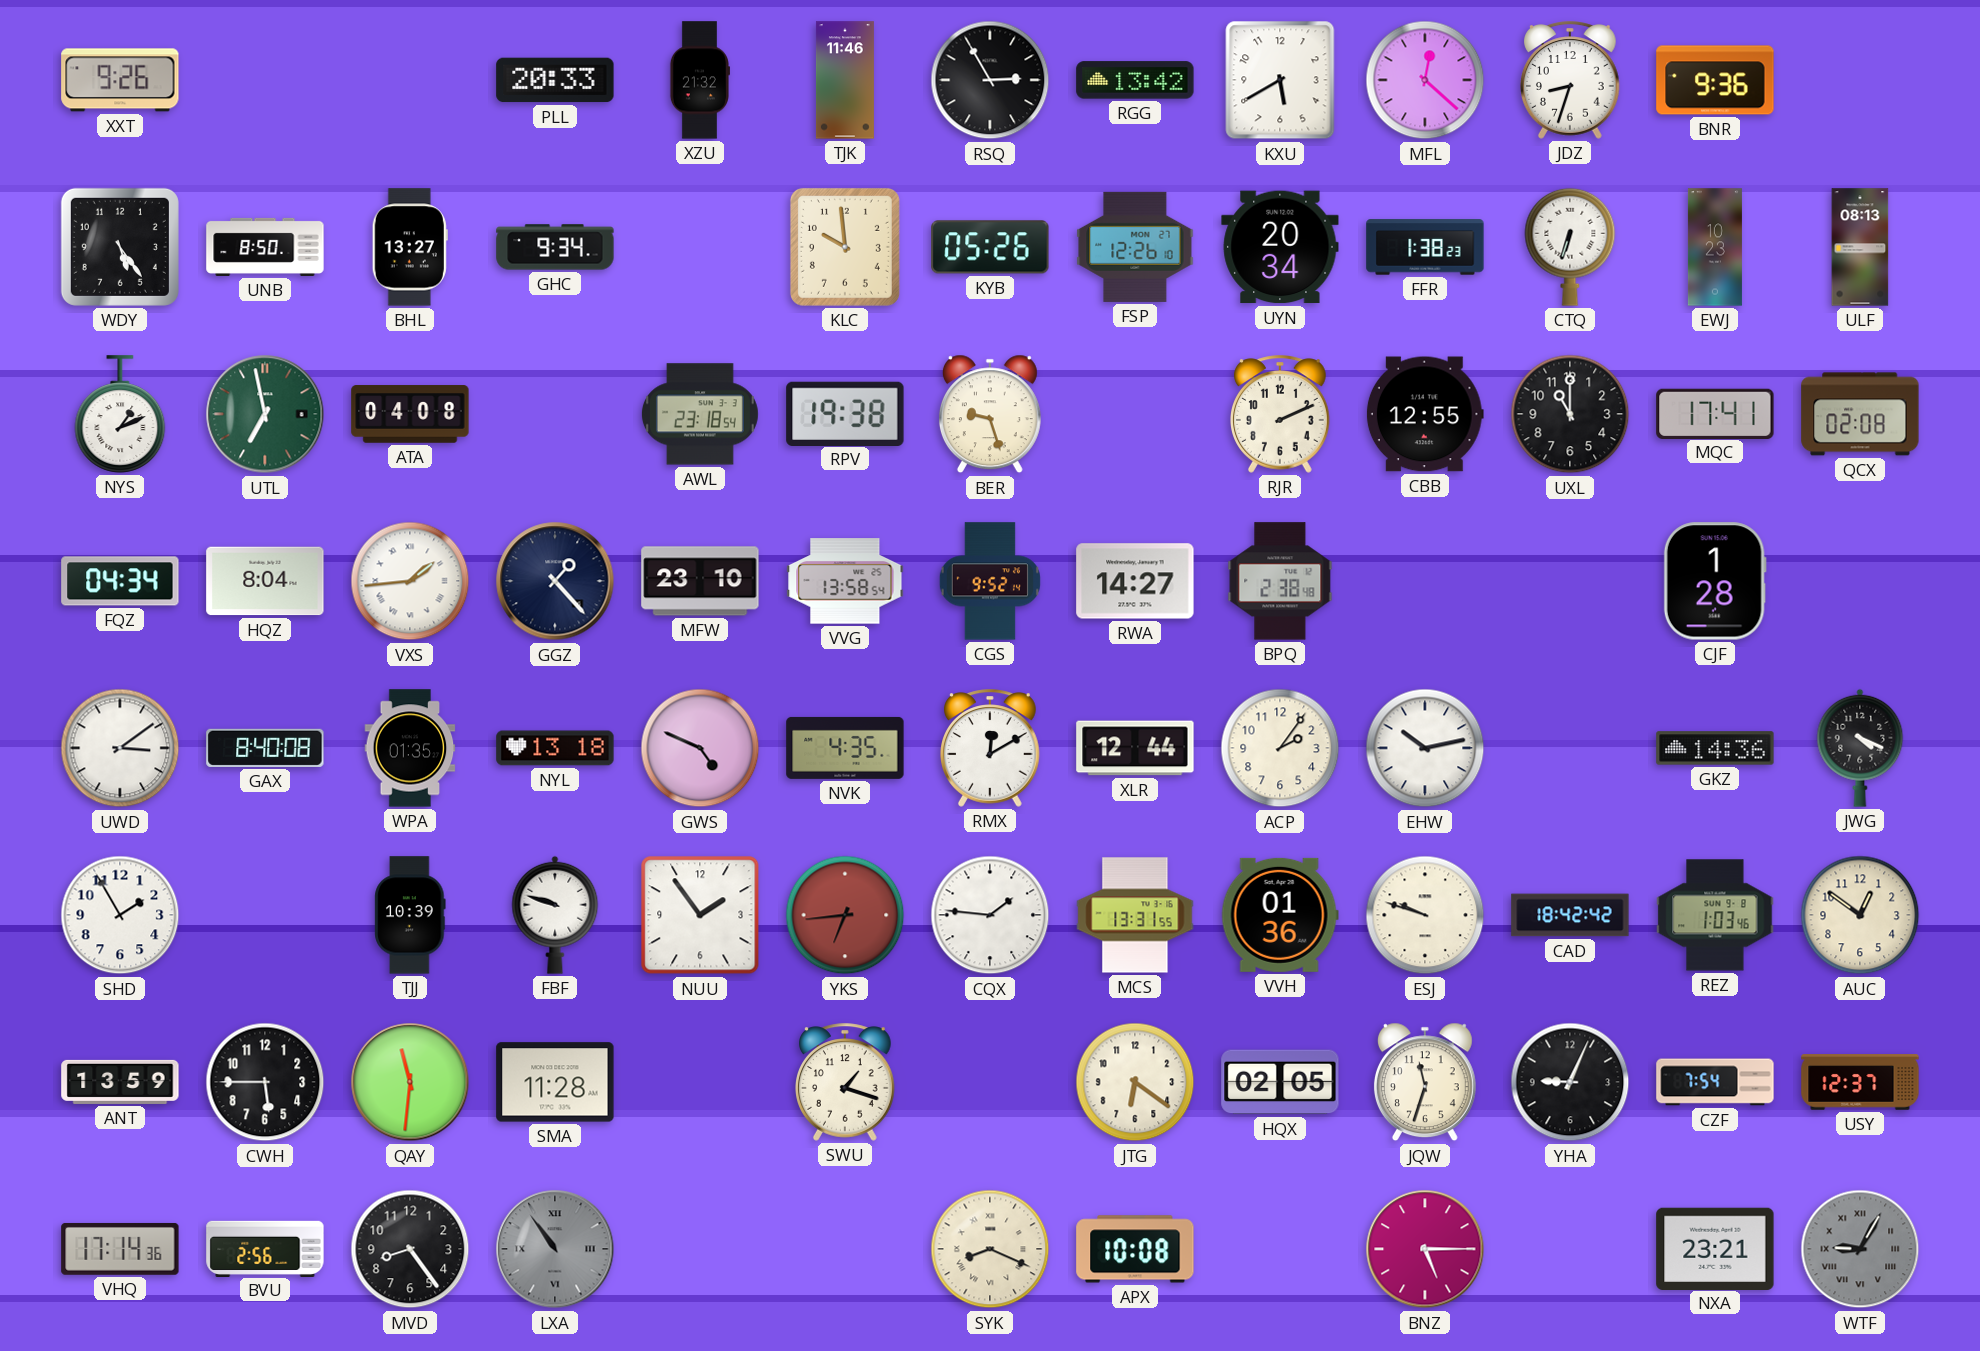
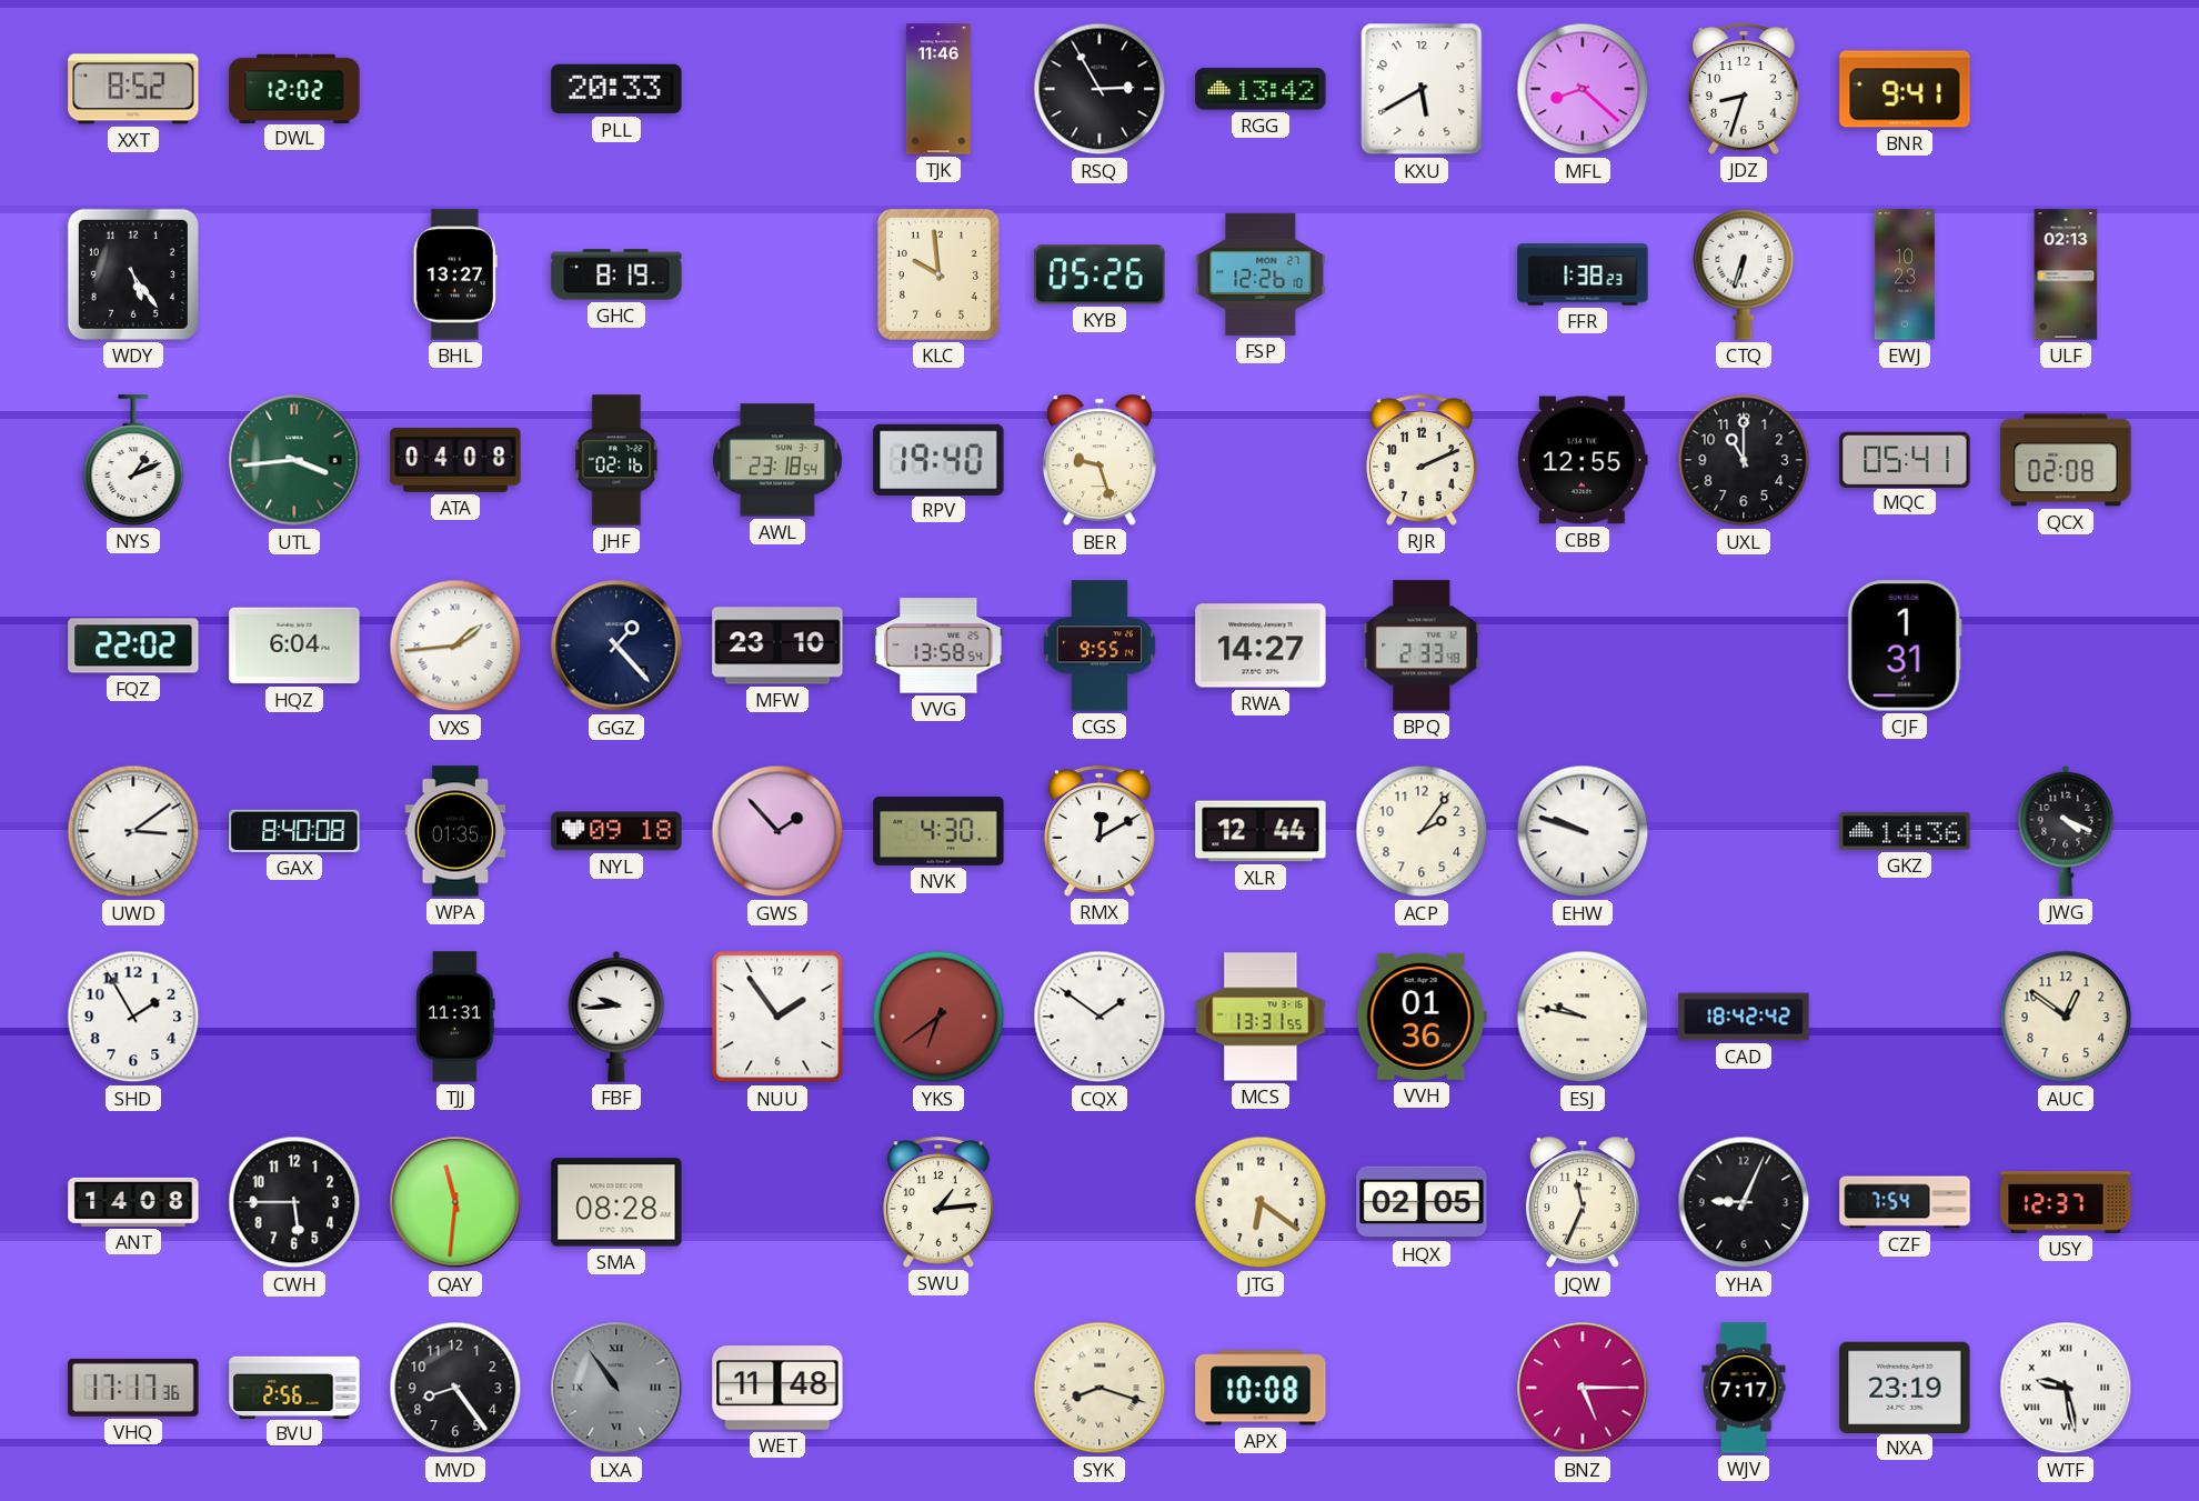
XXT: 9:26 -> 8:52 (133, 89)
DWL: none -> 12:02 (294, 88)
XZU: 21:32 -> none (699, 80)
MFL: 12:22 -> 8:22 (1583, 89)
BNR: 9:36 -> 9:41 (1905, 89)
UNB: 8:50 -> none (265, 247)
GHC: 9:34 -> 8:19 (616, 274)
UYN: 20:34 -> none (1280, 247)
ULF: 08:13 -> 02:13 (2066, 274)
UTL: 6:58 -> 3:44 (294, 460)
JHF: none -> 02:16 (616, 460)
RPV: 19:38 -> 19:40 (938, 459)
MQC: 17:41 -> 05:41 (1905, 459)
FQZ: 04:34 -> 22:02 (133, 646)
HQZ: 8:04 -> 6:04 (294, 646)
CGS: 9:52 -> 9:55 (1099, 646)
BPQ: 2:38 -> 2:33 (1422, 646)
CJF: 1:28 -> 1:31 (1905, 646)
NYL: 13:18 -> 09:18 (616, 831)
GWS: 4:49 -> 1:53 (777, 831)
NVK: 4:35 -> 4:30 (938, 831)
EHW: 10:13 -> 9:48 (1583, 831)
TJJ: 10:39 -> 11:31 (455, 1017)
FBF: 9:48 -> 9:44 (616, 1017)
YKS: 6:44 -> 6:39 (938, 1017)
CQX: 1:46 -> 1:51 (1099, 1017)
ESJ: 9:48 -> 9:47 (1583, 1017)
REZ: 1:03 -> none (1715, 915)
ANT: 13:59 -> 14:08 (133, 1202)
SMA: 11:28 -> 08:28 (616, 1202)
SWU: 1:18 -> 1:14 (940, 1202)
JQW: 11:33 -> 11:34 (1583, 1202)
VHQ: 17:14 -> 17:17 (133, 1388)
WET: none -> 11:48 (777, 1388)
SYK: 8:19 -> 8:18 (1099, 1388)
WJV: none -> 7:17 (1744, 1388)
NXA: 23:21 -> 23:19 (1905, 1387)
WTF: 9:05 -> 9:28 (2066, 1388)
WTF dial: grey -> white (2066, 1388)
